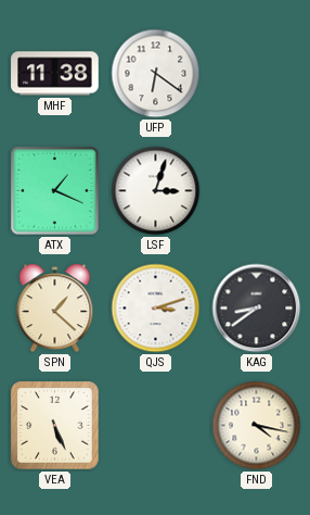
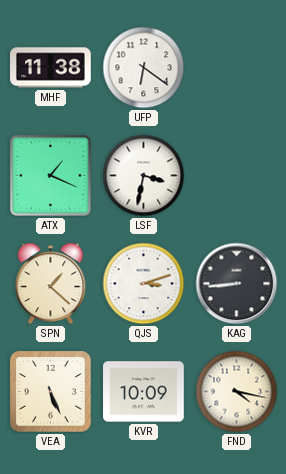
LSF: 3:03 -> 3:32 (144, 176)
KAG: 8:39 -> 8:44 (237, 284)
KVR: none -> 10:09 (144, 392)
